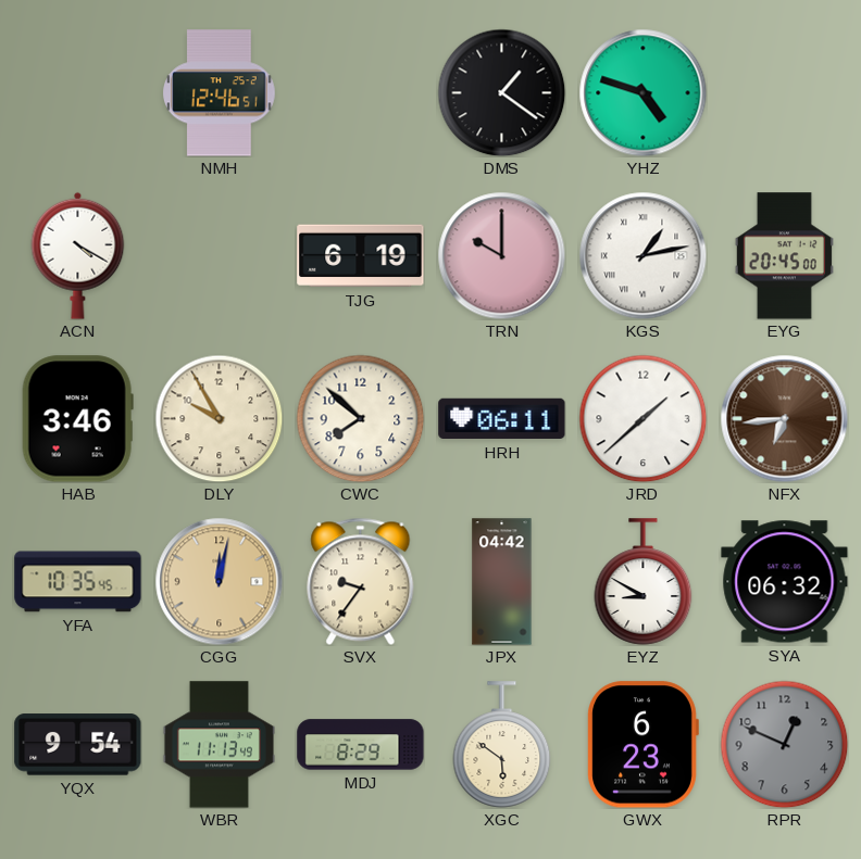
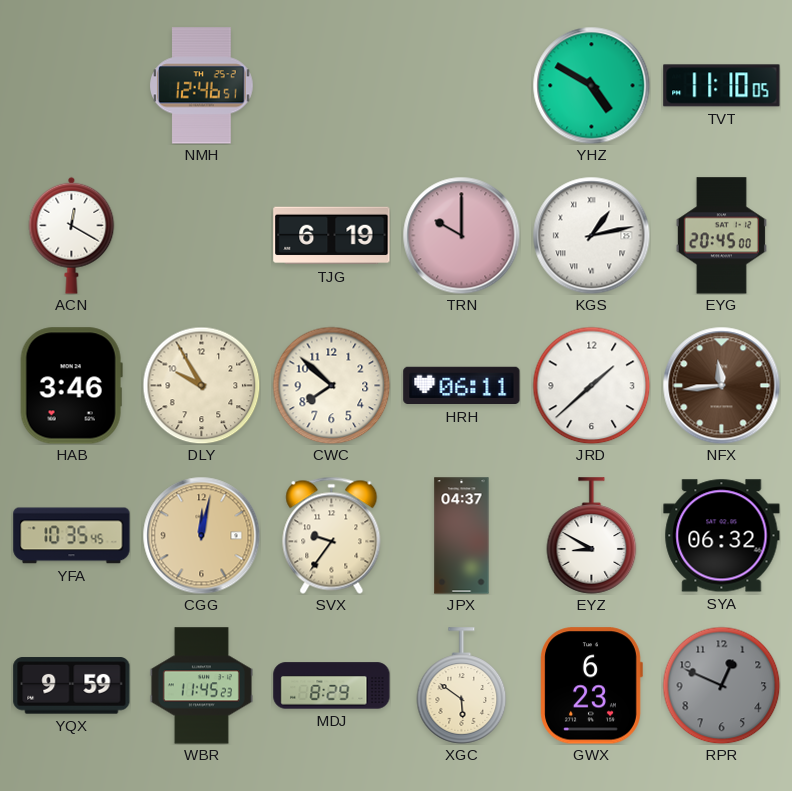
DMS: 1:21 -> none (501, 92)
YHZ: 4:48 -> 4:50 (591, 85)
TVT: none -> 11:10 (722, 86)
ACN: 4:20 -> 12:20 (72, 235)
NFX: 6:44 -> 11:44 (721, 385)
JPX: 04:42 -> 04:37 (462, 536)
YQX: 9:54 -> 9:59 (72, 686)
WBR: 11:13 -> 11:45 (201, 686)
